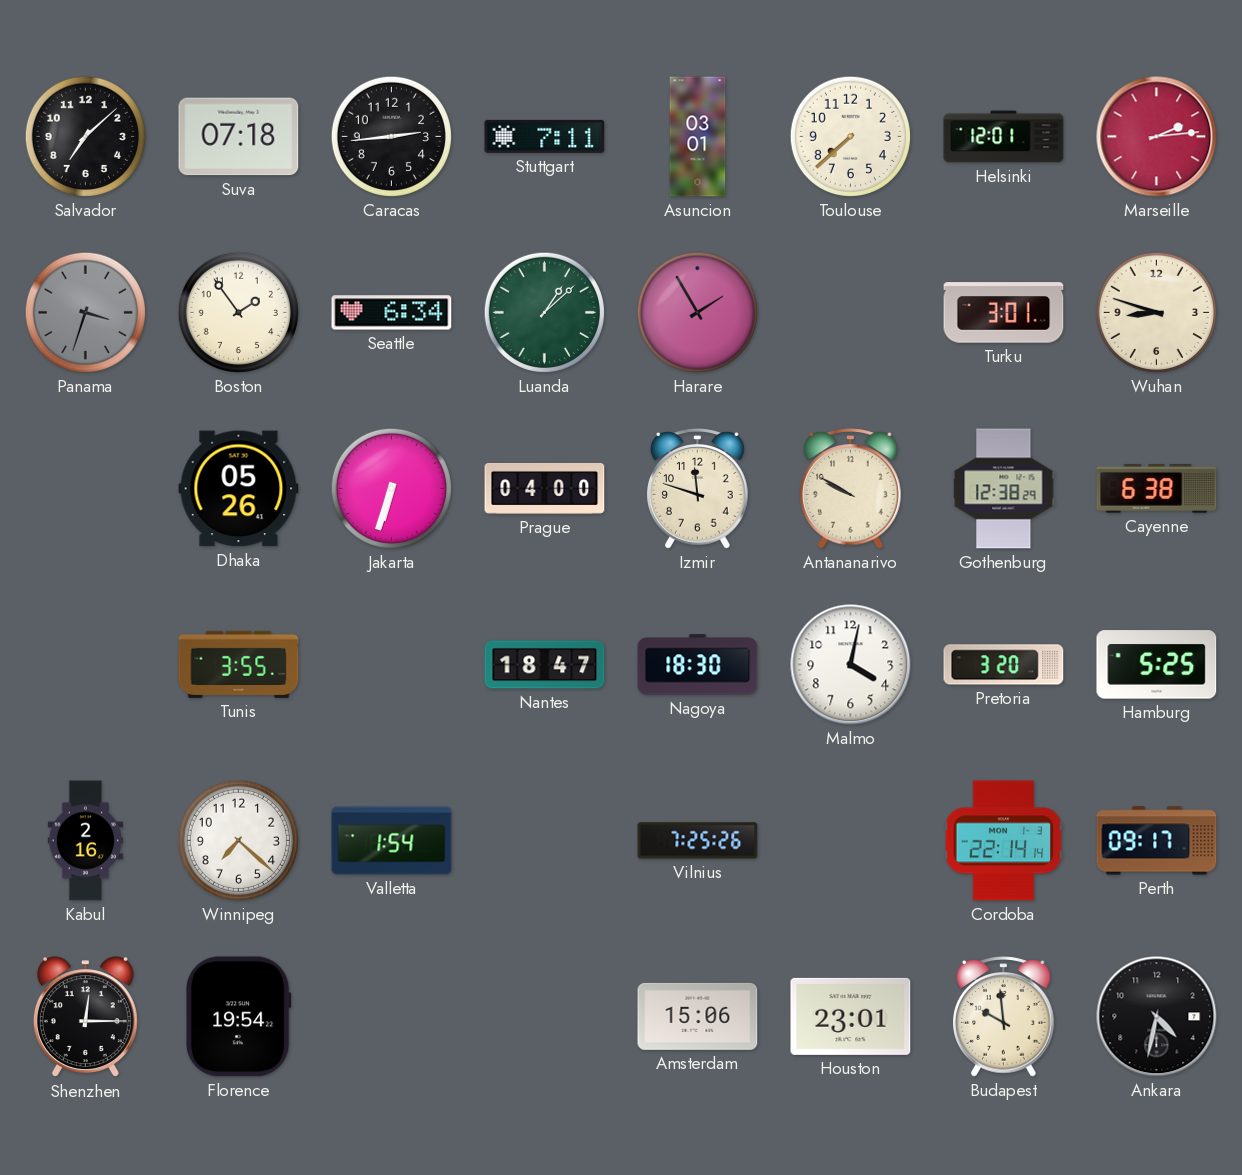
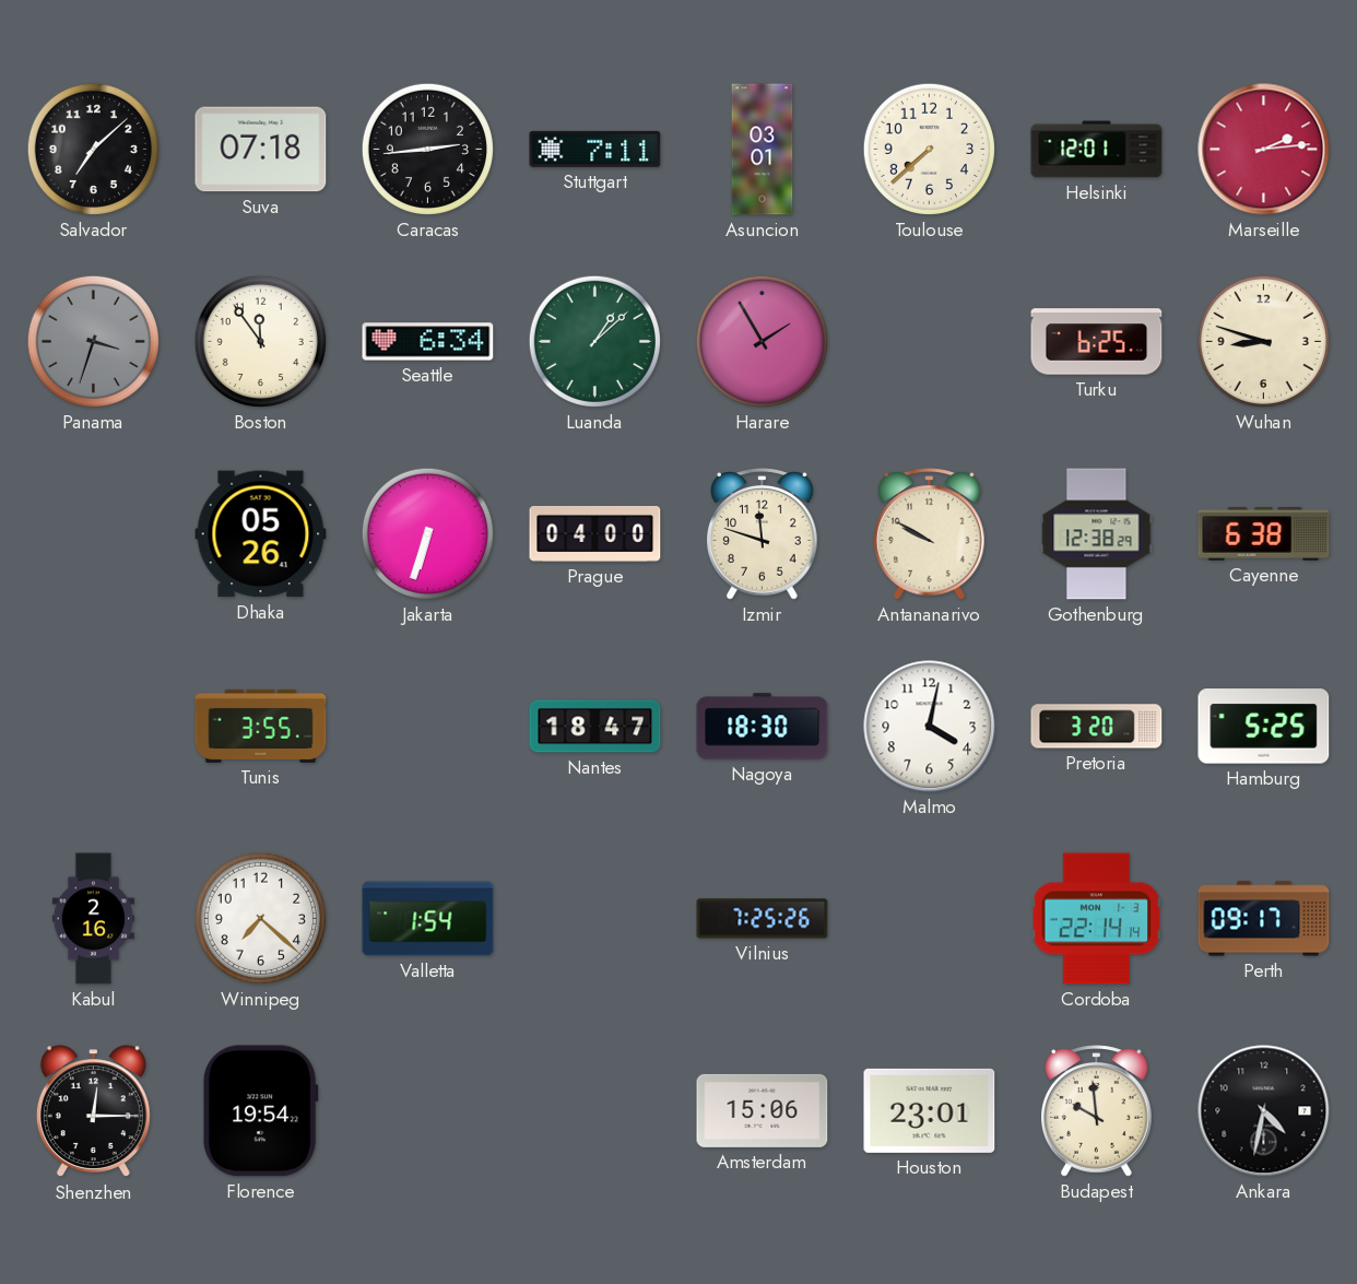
Boston: 1:54 -> 11:54 (260, 341)
Turku: 3:01 -> 6:25 (1097, 342)
